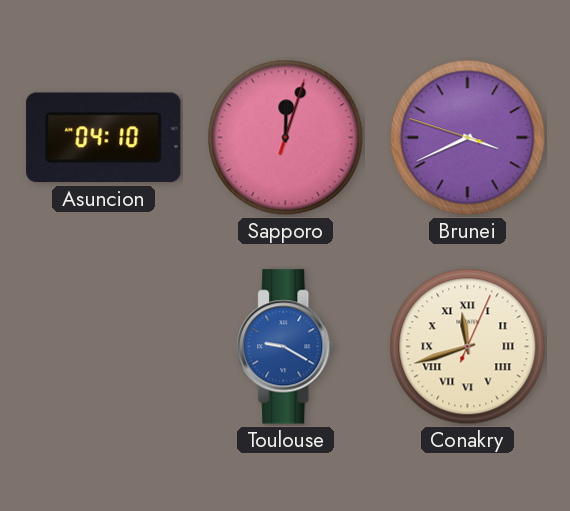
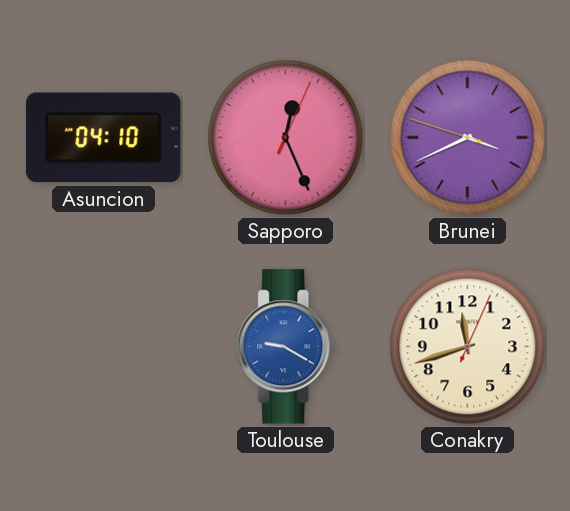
Sapporo: 12:03 -> 12:26 (286, 138)
Conakry numerals: Roman -> Arabic (468, 347)
